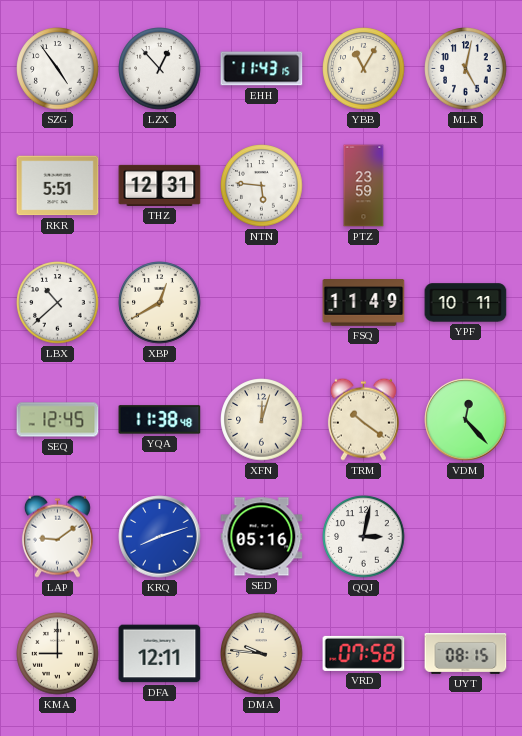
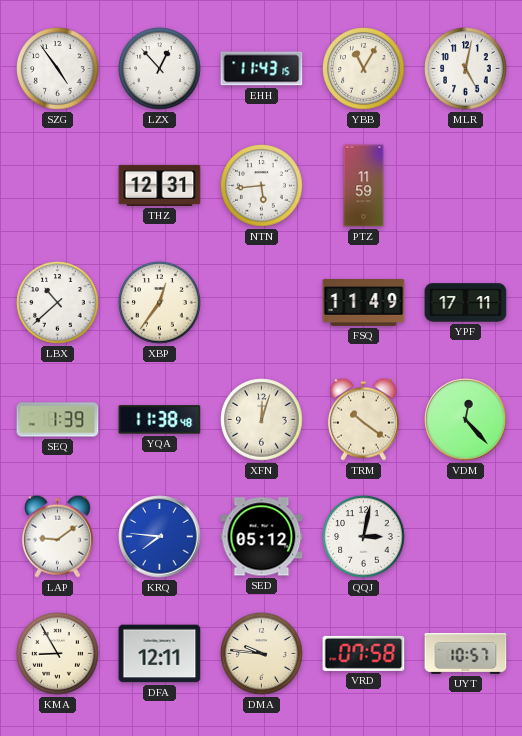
RKR: 5:51 -> none (58, 186)
NTN: 5:46 -> 5:44 (262, 186)
PTZ: 23:59 -> 11:59 (364, 186)
XBP: 12:40 -> 12:36 (160, 303)
YPF: 10:11 -> 17:11 (466, 303)
SEQ: 12:45 -> 1:39 (58, 420)
KRQ: 8:12 -> 7:46 (160, 537)
SED: 05:16 -> 05:12 (262, 537)
KMA: 9:00 -> 8:55 (58, 654)
UYT: 08:15 -> 10:57 (466, 653)
